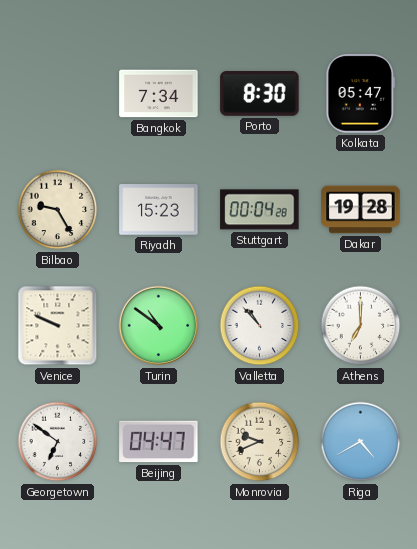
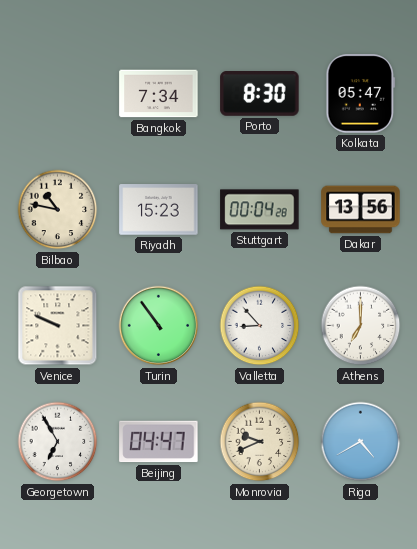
Bilbao: 9:25 -> 10:47 (58, 210)
Dakar: 19:28 -> 13:56 (361, 210)
Turin: 10:51 -> 10:54 (159, 326)
Valletta: 10:53 -> 8:53 (260, 326)
Georgetown: 6:51 -> 6:55 (58, 442)
